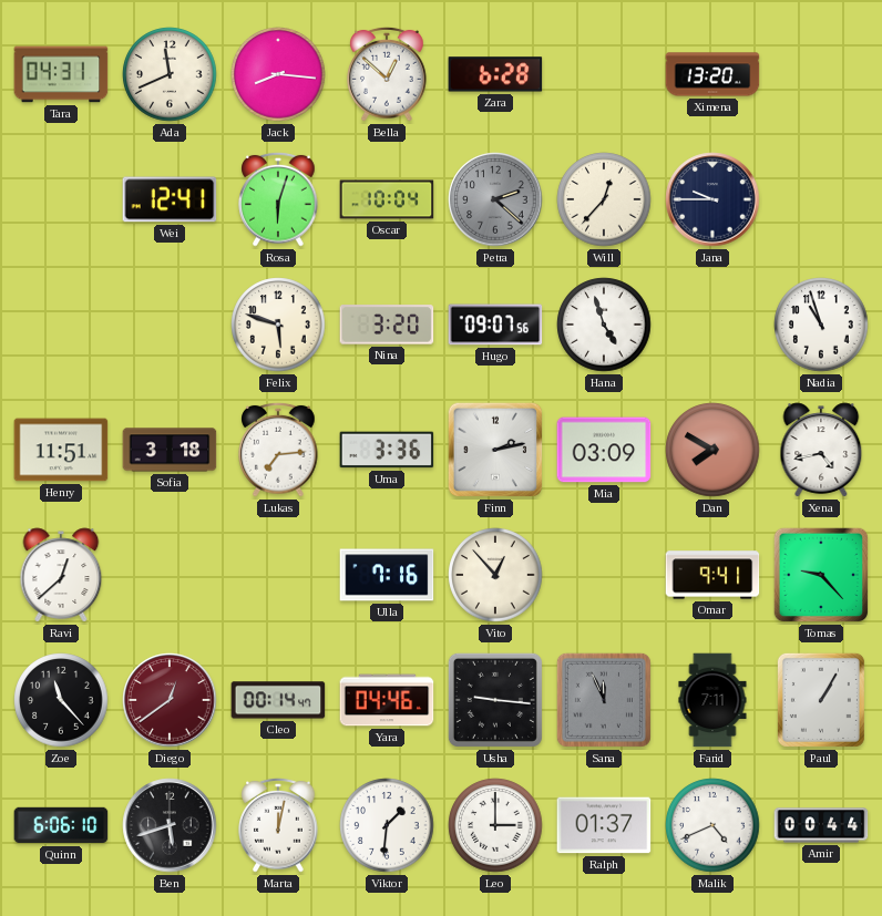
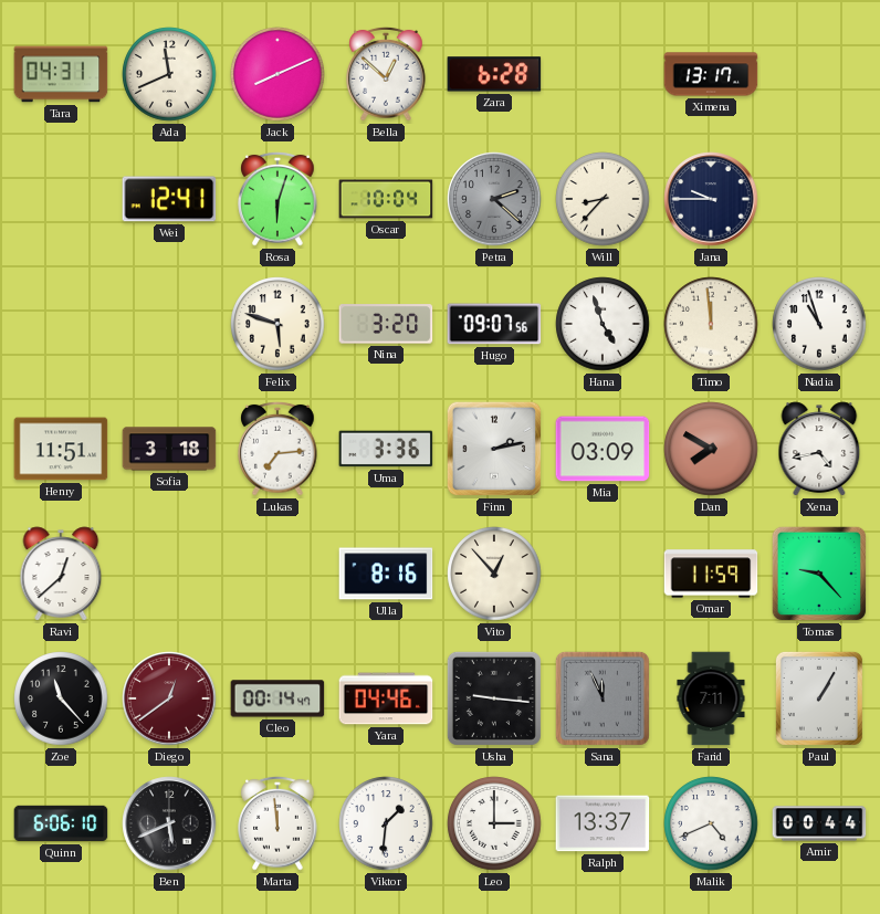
Jack: 8:16 -> 8:11 (277, 74)
Ximena: 13:20 -> 13:17 (711, 74)
Will: 12:37 -> 8:37 (603, 199)
Timo: none -> 11:59 (711, 324)
Ulla: 7:16 -> 8:16 (386, 574)
Omar: 9:41 -> 11:59 (711, 574)
Ben: 5:42 -> 5:41 (169, 823)
Marta: 12:02 -> 11:59 (277, 823)
Ralph: 01:37 -> 13:37 (603, 823)
